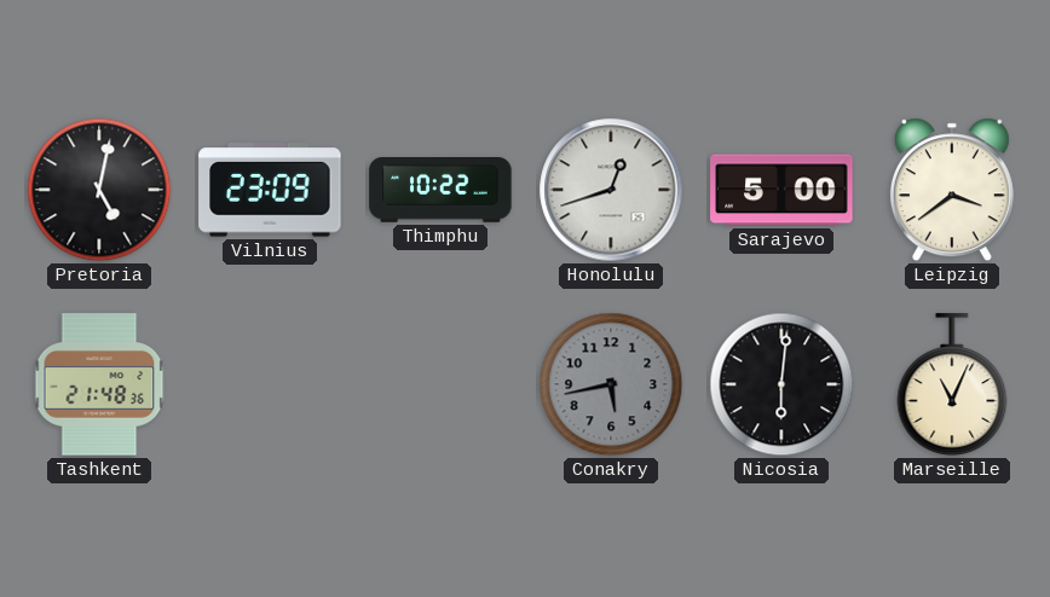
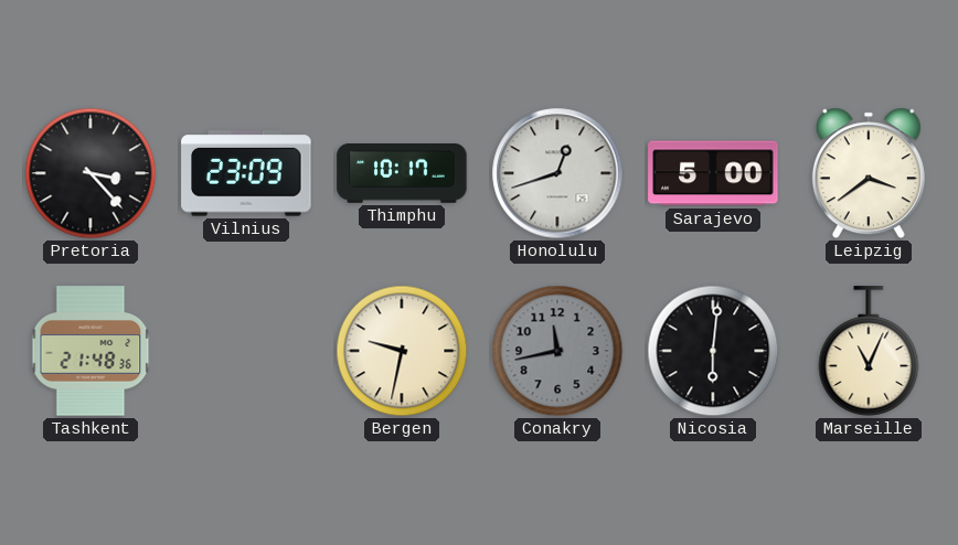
Pretoria: 5:02 -> 3:23 (91, 173)
Thimphu: 10:22 -> 10:17 (402, 174)
Bergen: none -> 9:32 (402, 351)
Conakry: 5:43 -> 11:43 (557, 351)
